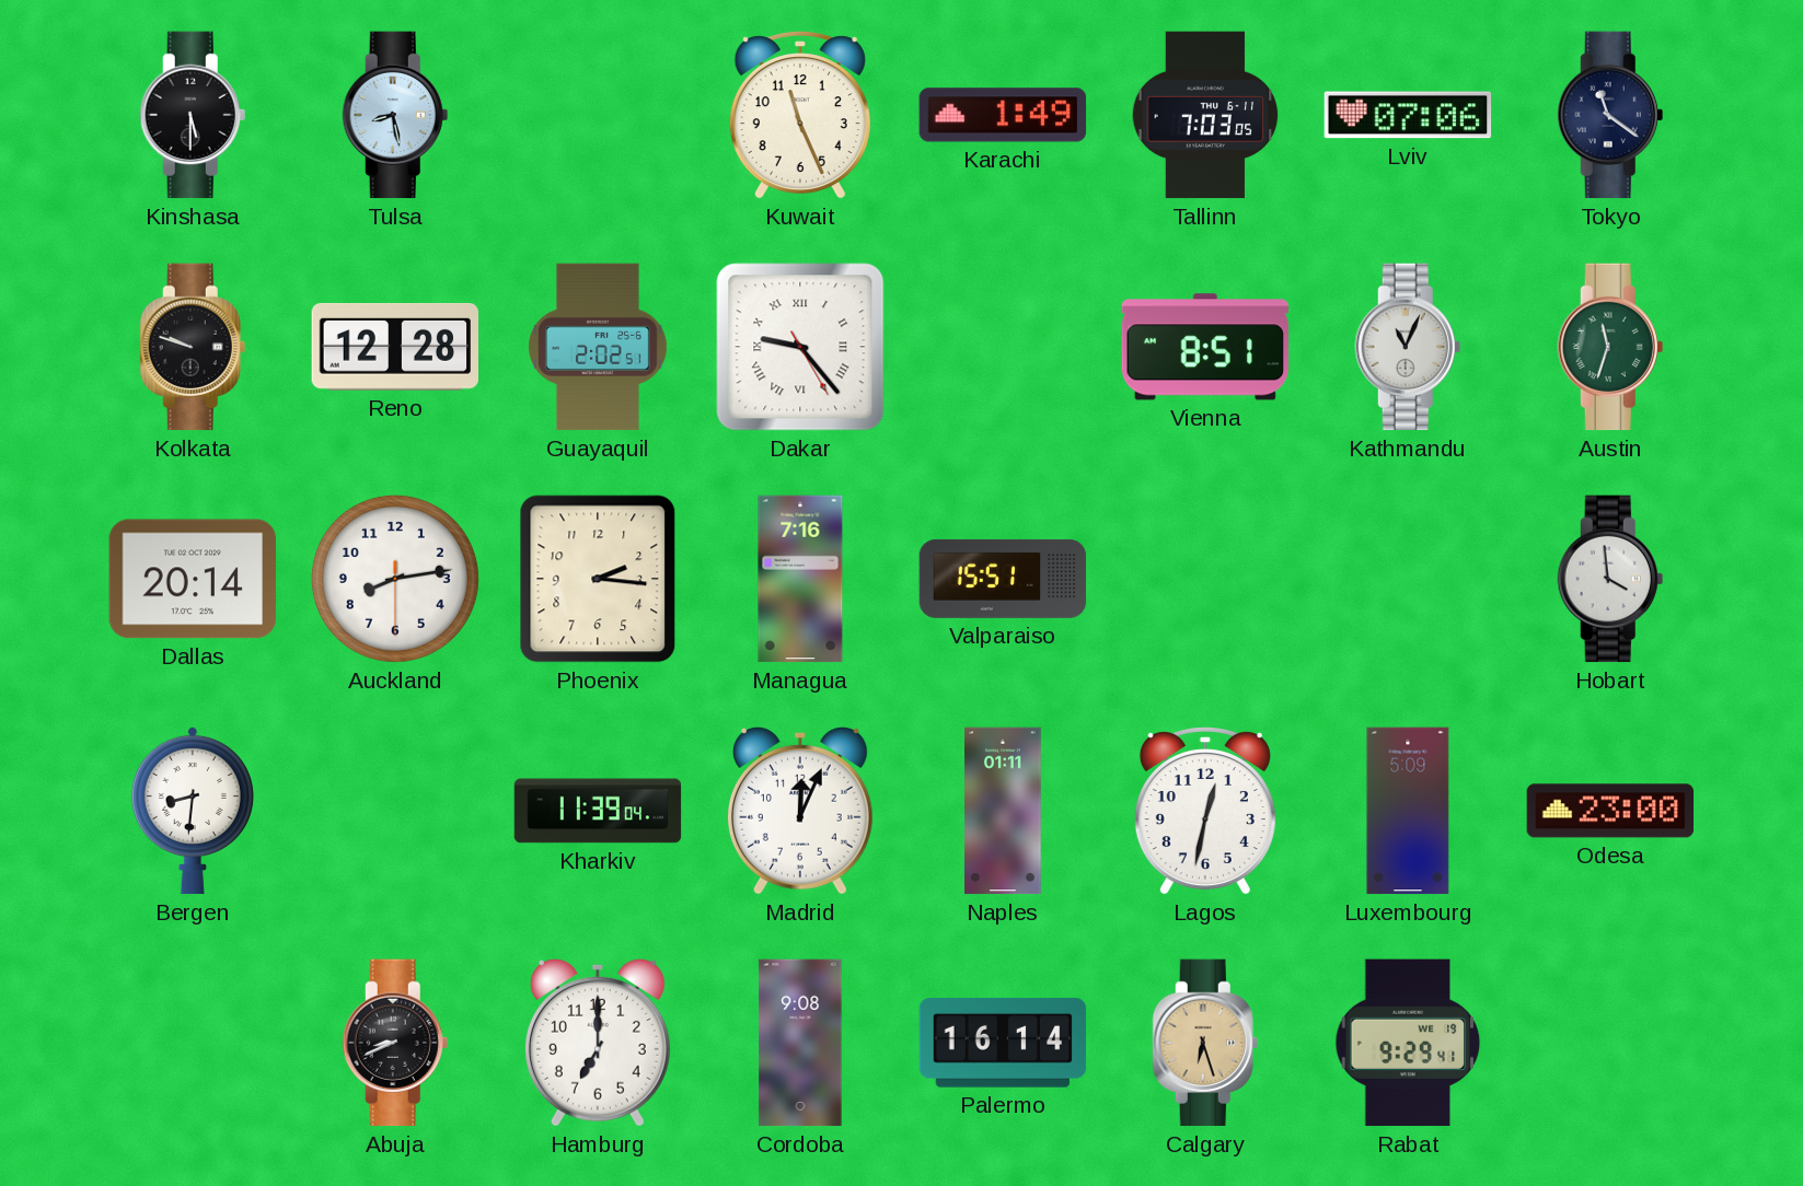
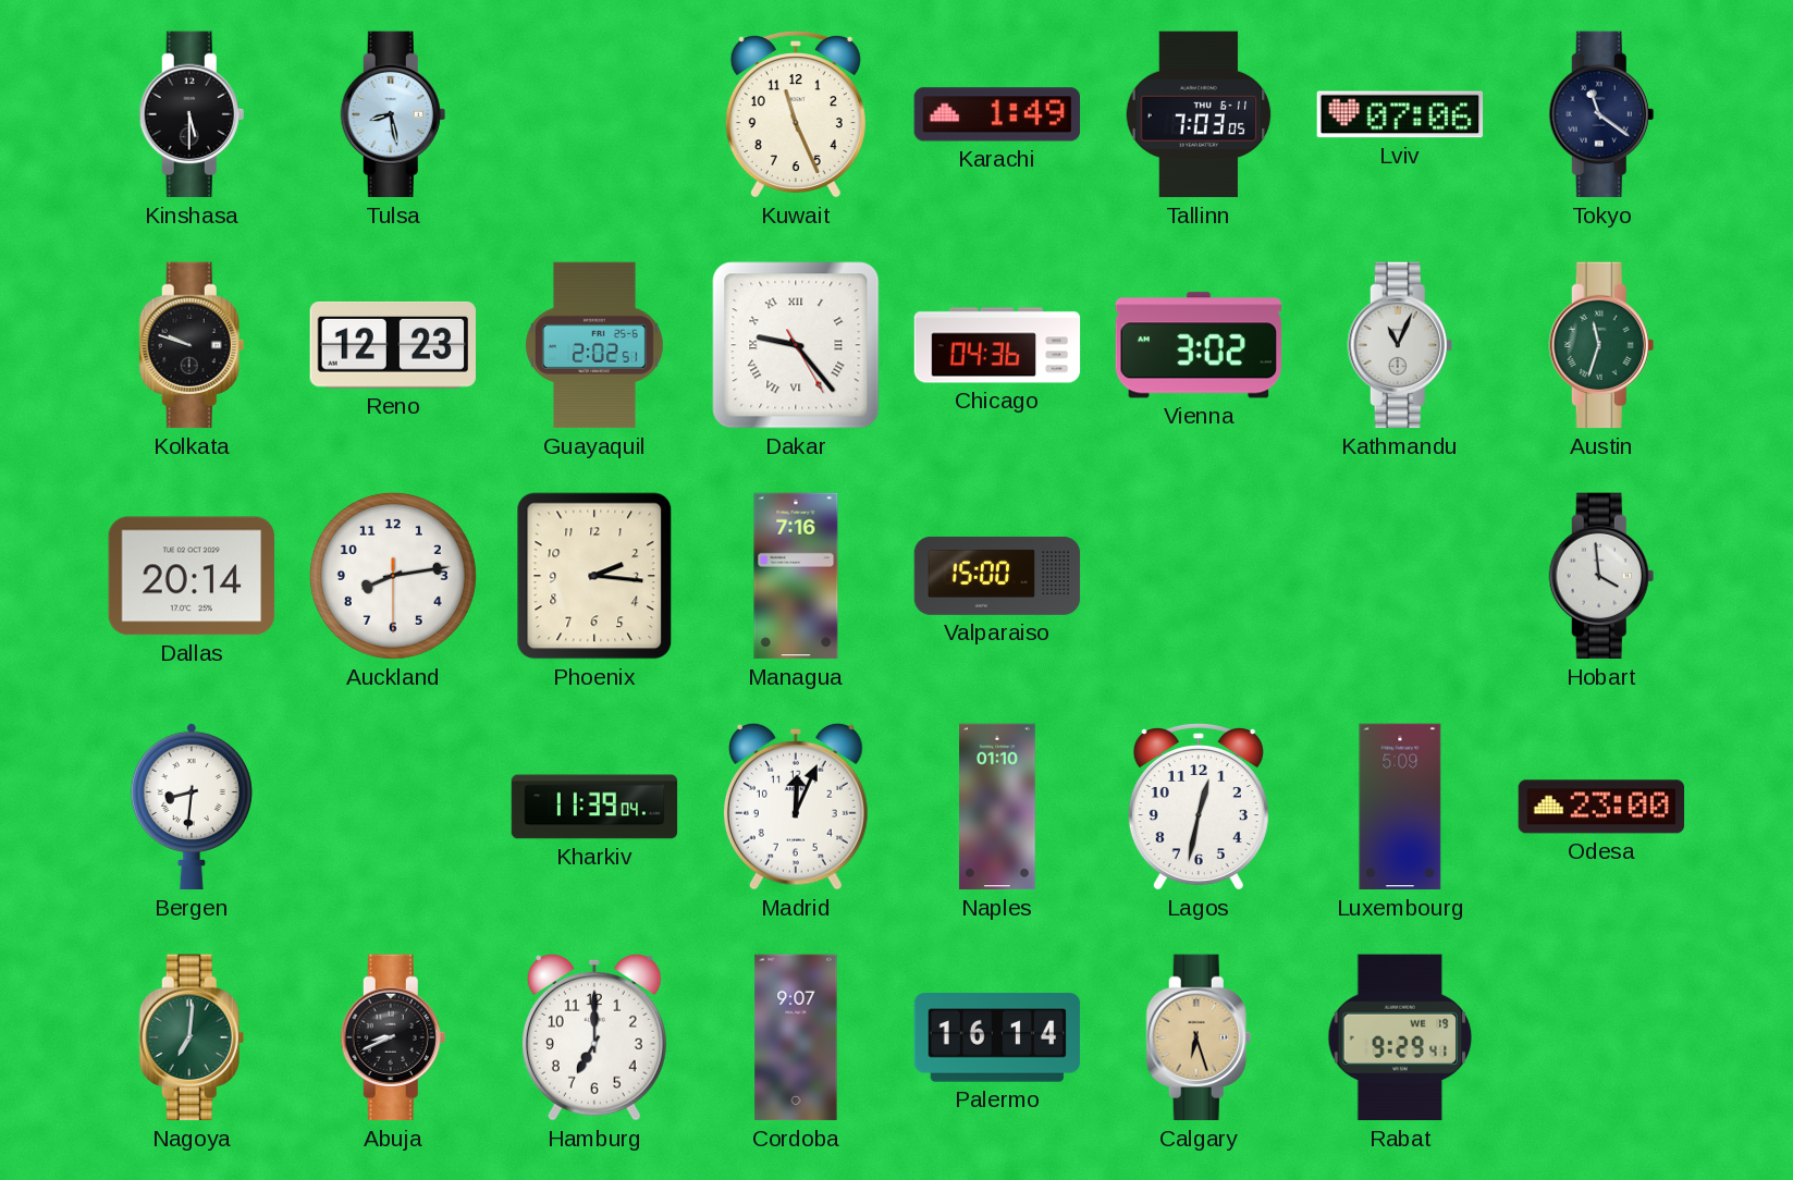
Reno: 12:28 -> 12:23 (393, 345)
Chicago: none -> 04:36 (997, 345)
Vienna: 8:51 -> 3:02 (1198, 345)
Valparaiso: 15:51 -> 15:00 (997, 576)
Naples: 01:11 -> 01:10 (997, 807)
Nagoya: none -> 7:01 (192, 1037)
Cordoba: 9:08 -> 9:07 (796, 1037)
